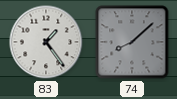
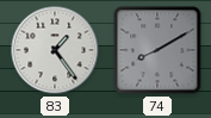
74: 8:08 -> 8:10 (157, 50)
